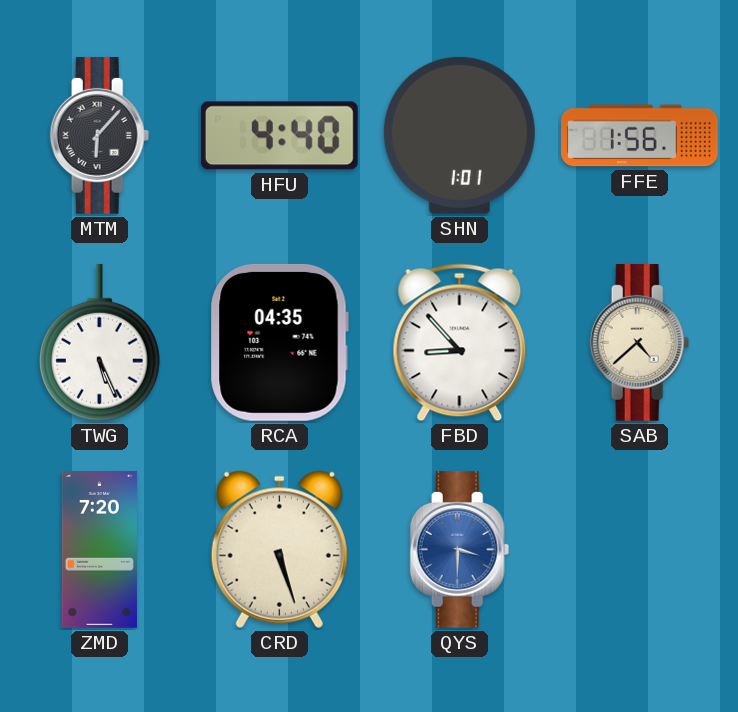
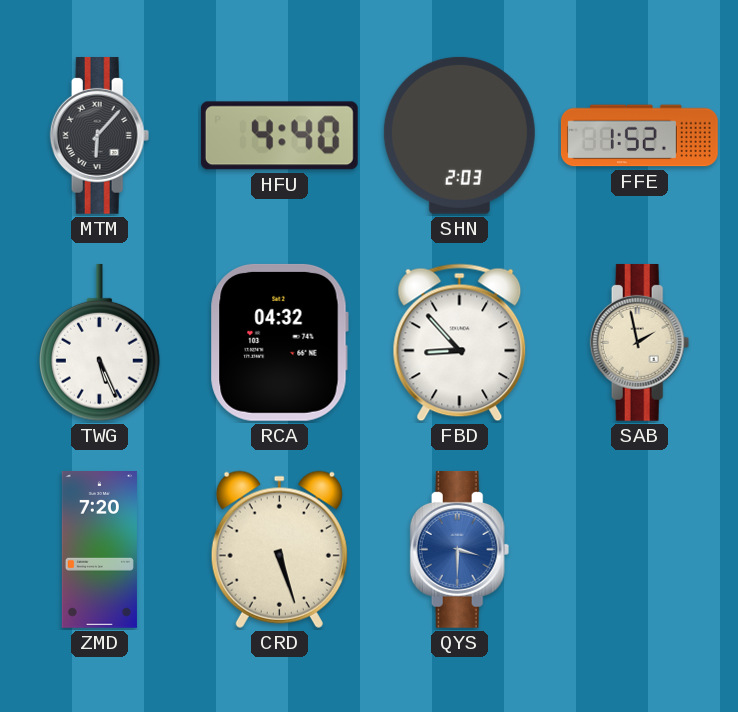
SHN: 1:01 -> 2:03 (459, 135)
FFE: 1:56 -> 1:52 (640, 136)
RCA: 04:35 -> 04:32 (279, 342)
SAB: 4:38 -> 1:58 (640, 342)
